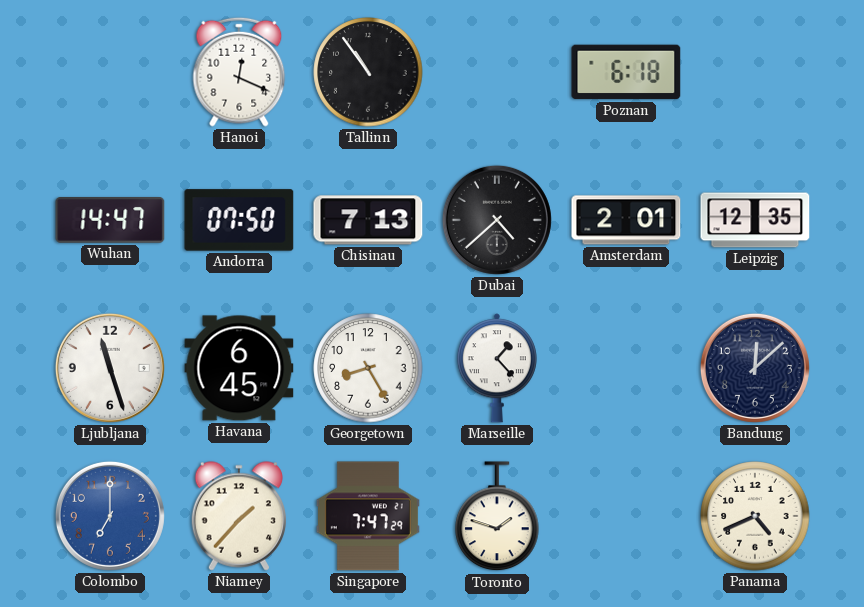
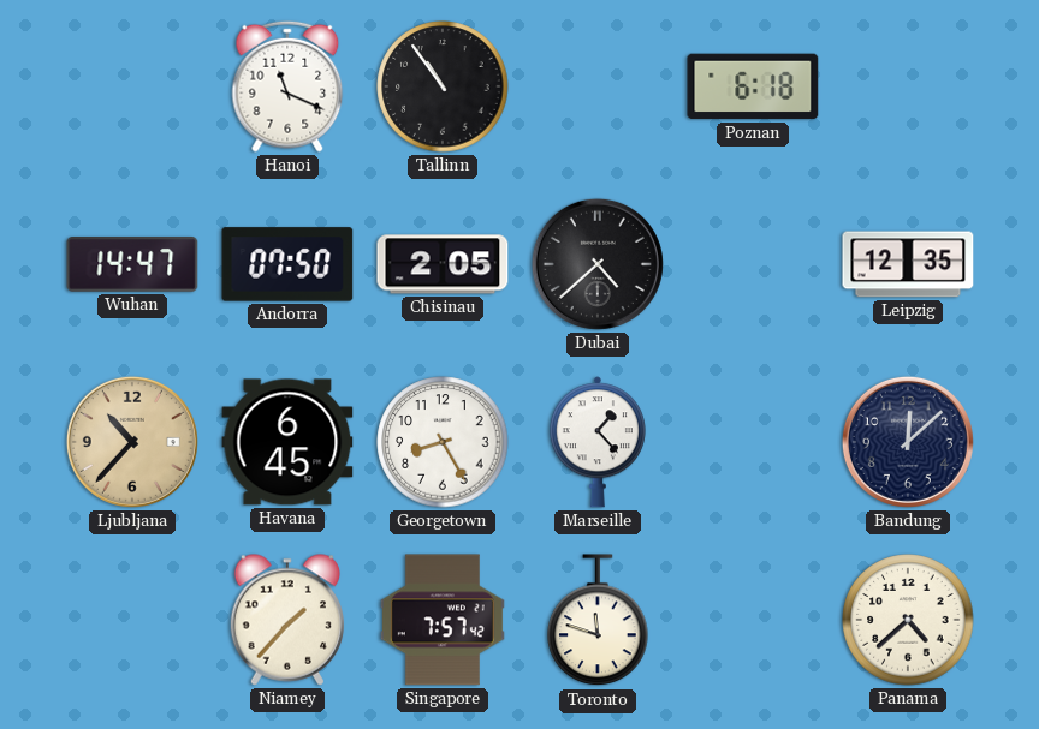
Hanoi: 12:19 -> 11:19 (287, 86)
Chisinau: 7:13 -> 2:05 (443, 264)
Amsterdam: 2:01 -> none (626, 220)
Ljubljana: 11:27 -> 10:37 (132, 442)
Ljubljana dial: white -> champagne (132, 442)
Colombo: 7:00 -> none (110, 516)
Singapore: 7:47 -> 7:57 (443, 620)
Toronto: 1:48 -> 11:48 (598, 621)
Panama: 4:41 -> 4:38 (908, 620)
